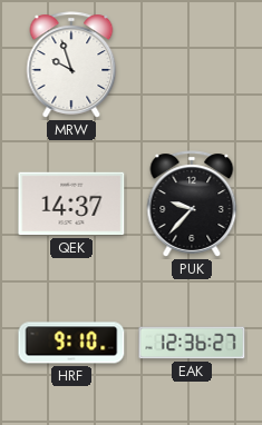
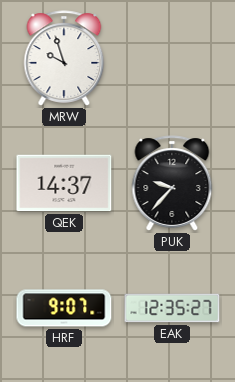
HRF: 9:10 -> 9:07 (64, 308)
EAK: 12:36 -> 12:35 (172, 308)
